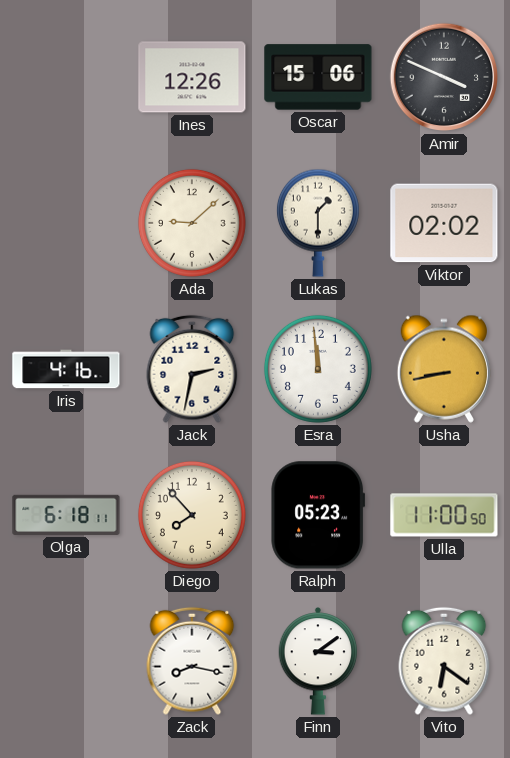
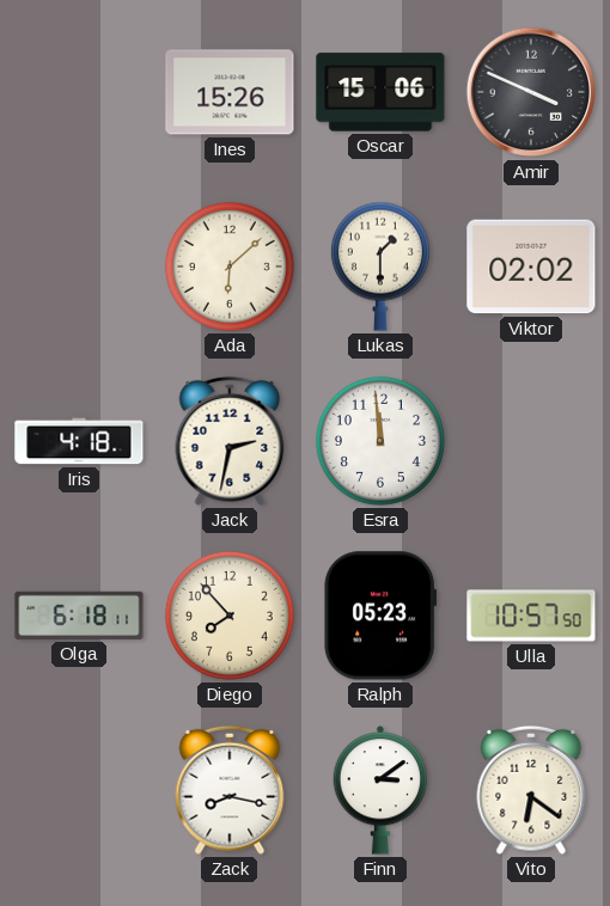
Ines: 12:26 -> 15:26 (230, 92)
Ada: 9:08 -> 6:08 (230, 267)
Iris: 4:16 -> 4:18 (79, 441)
Usha: 8:43 -> none (443, 369)
Ulla: 11:00 -> 10:57 (531, 616)
